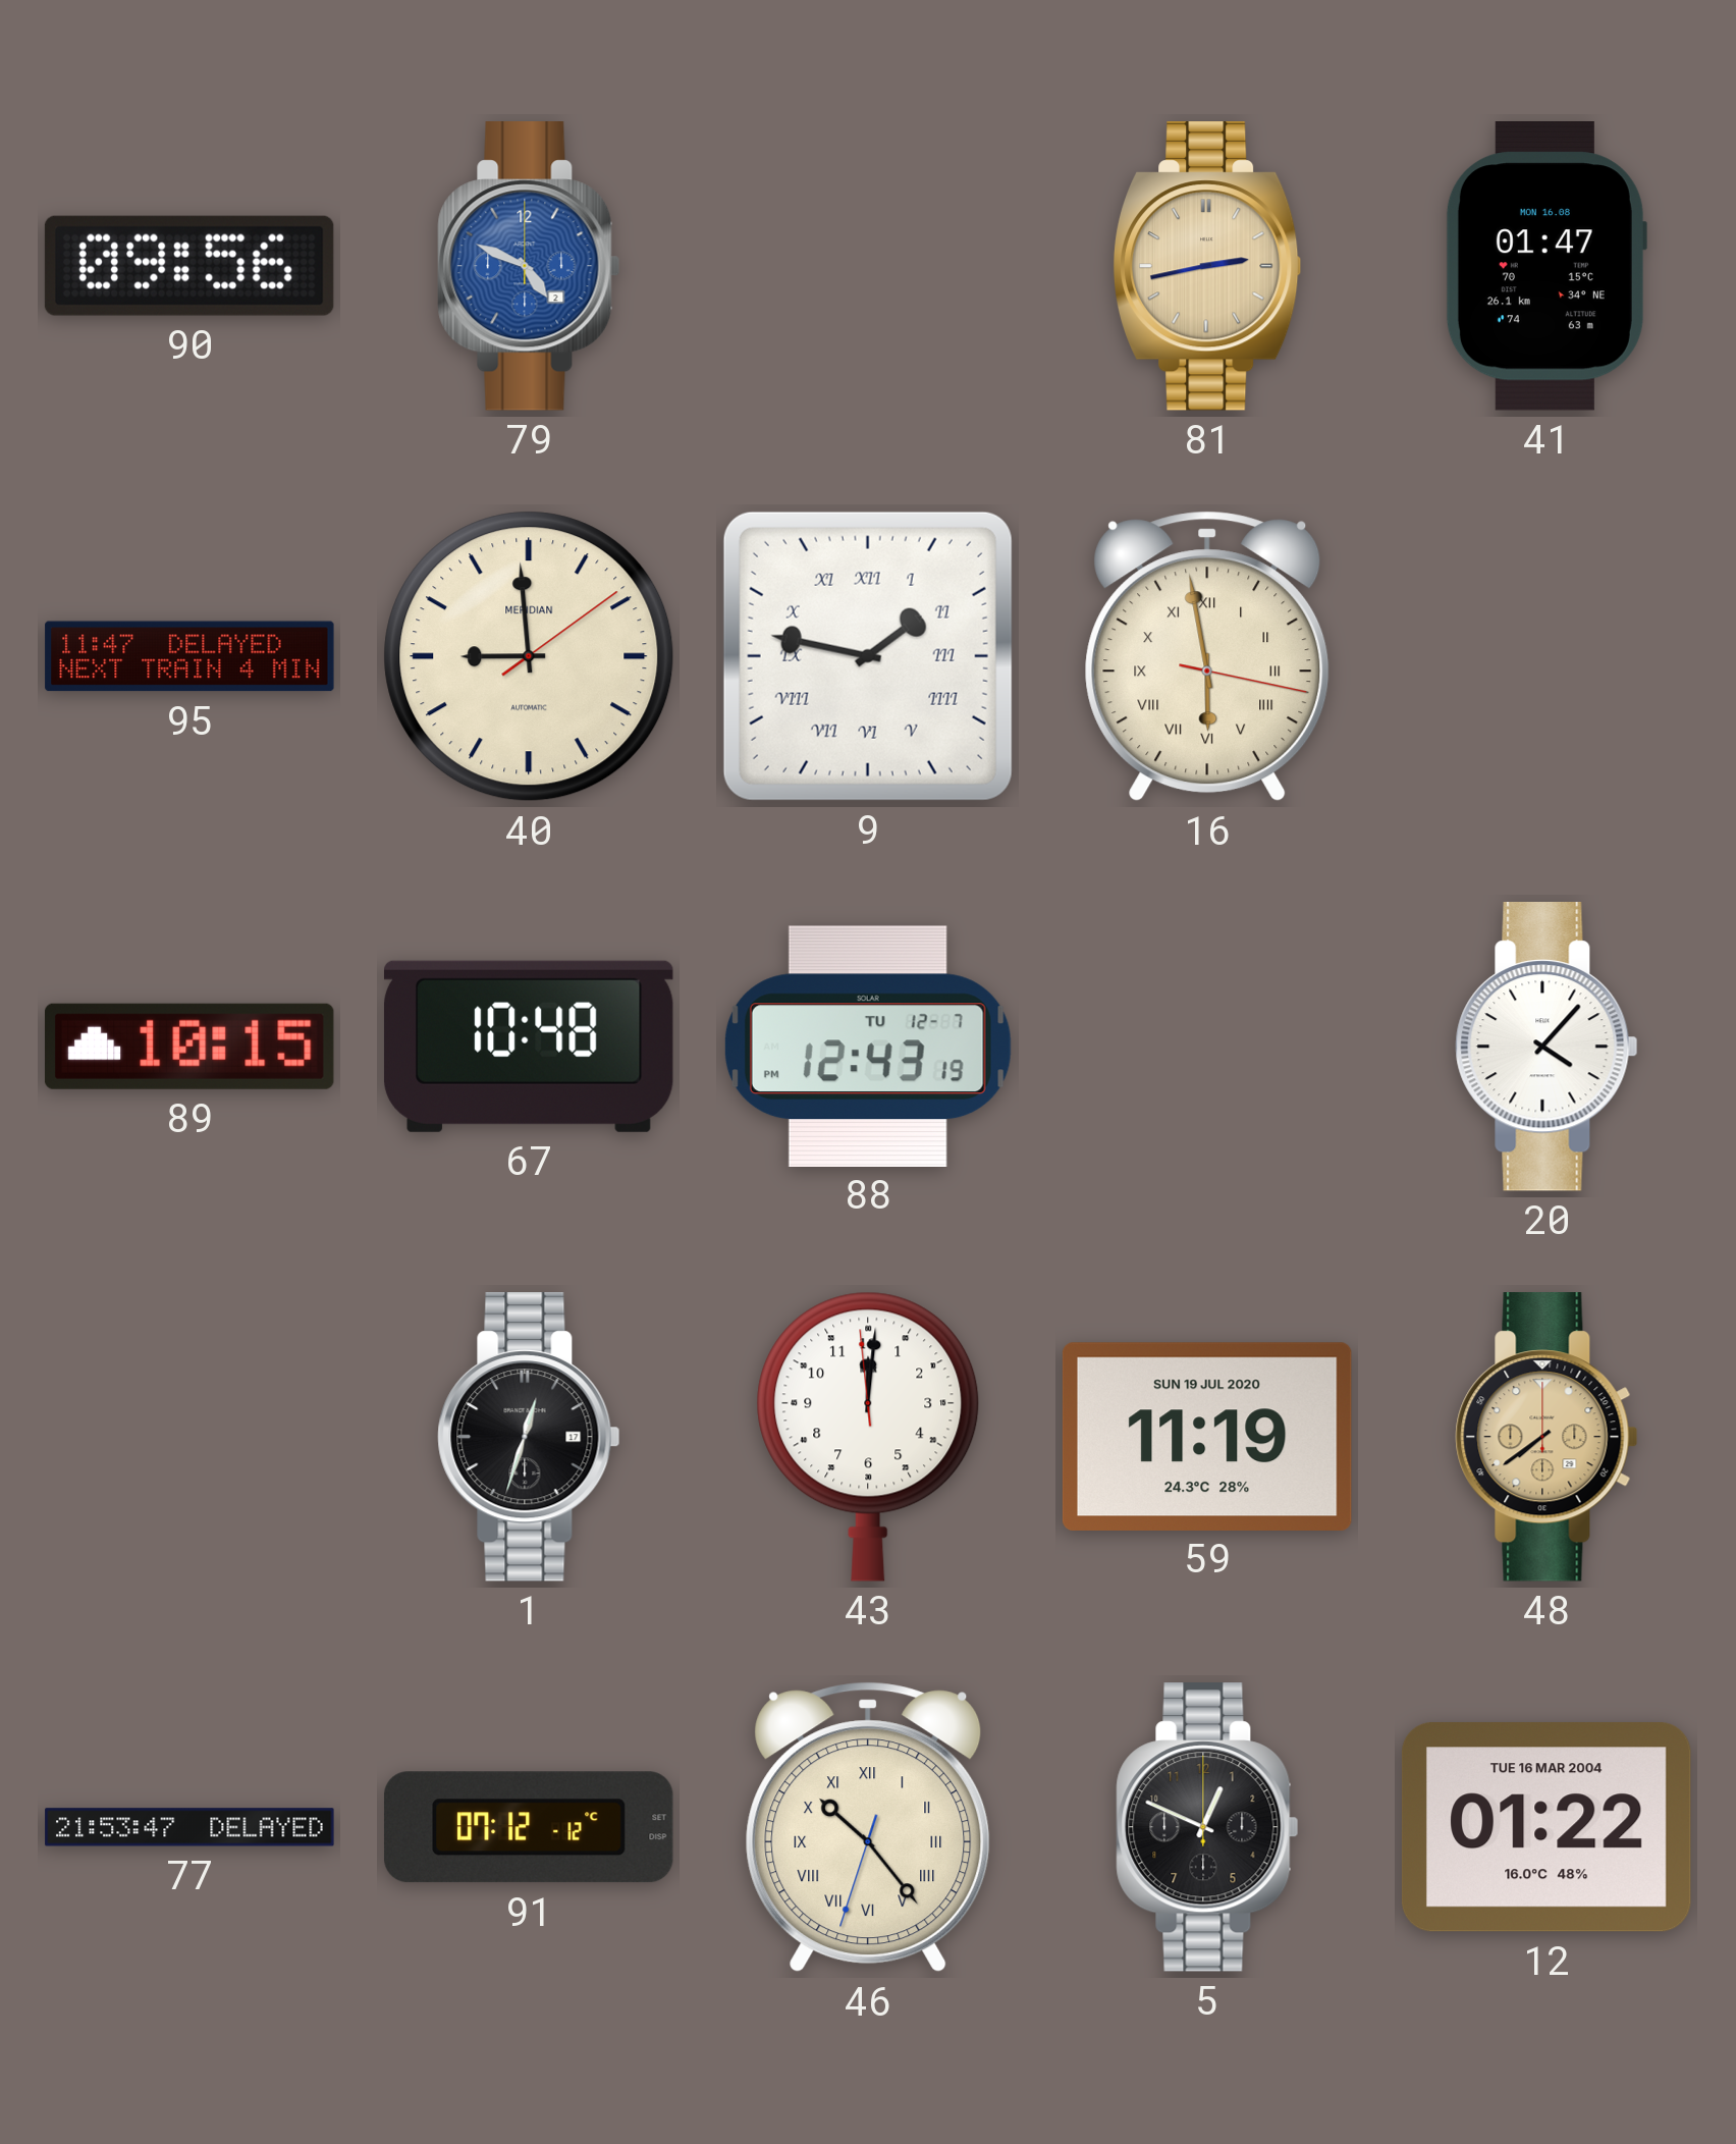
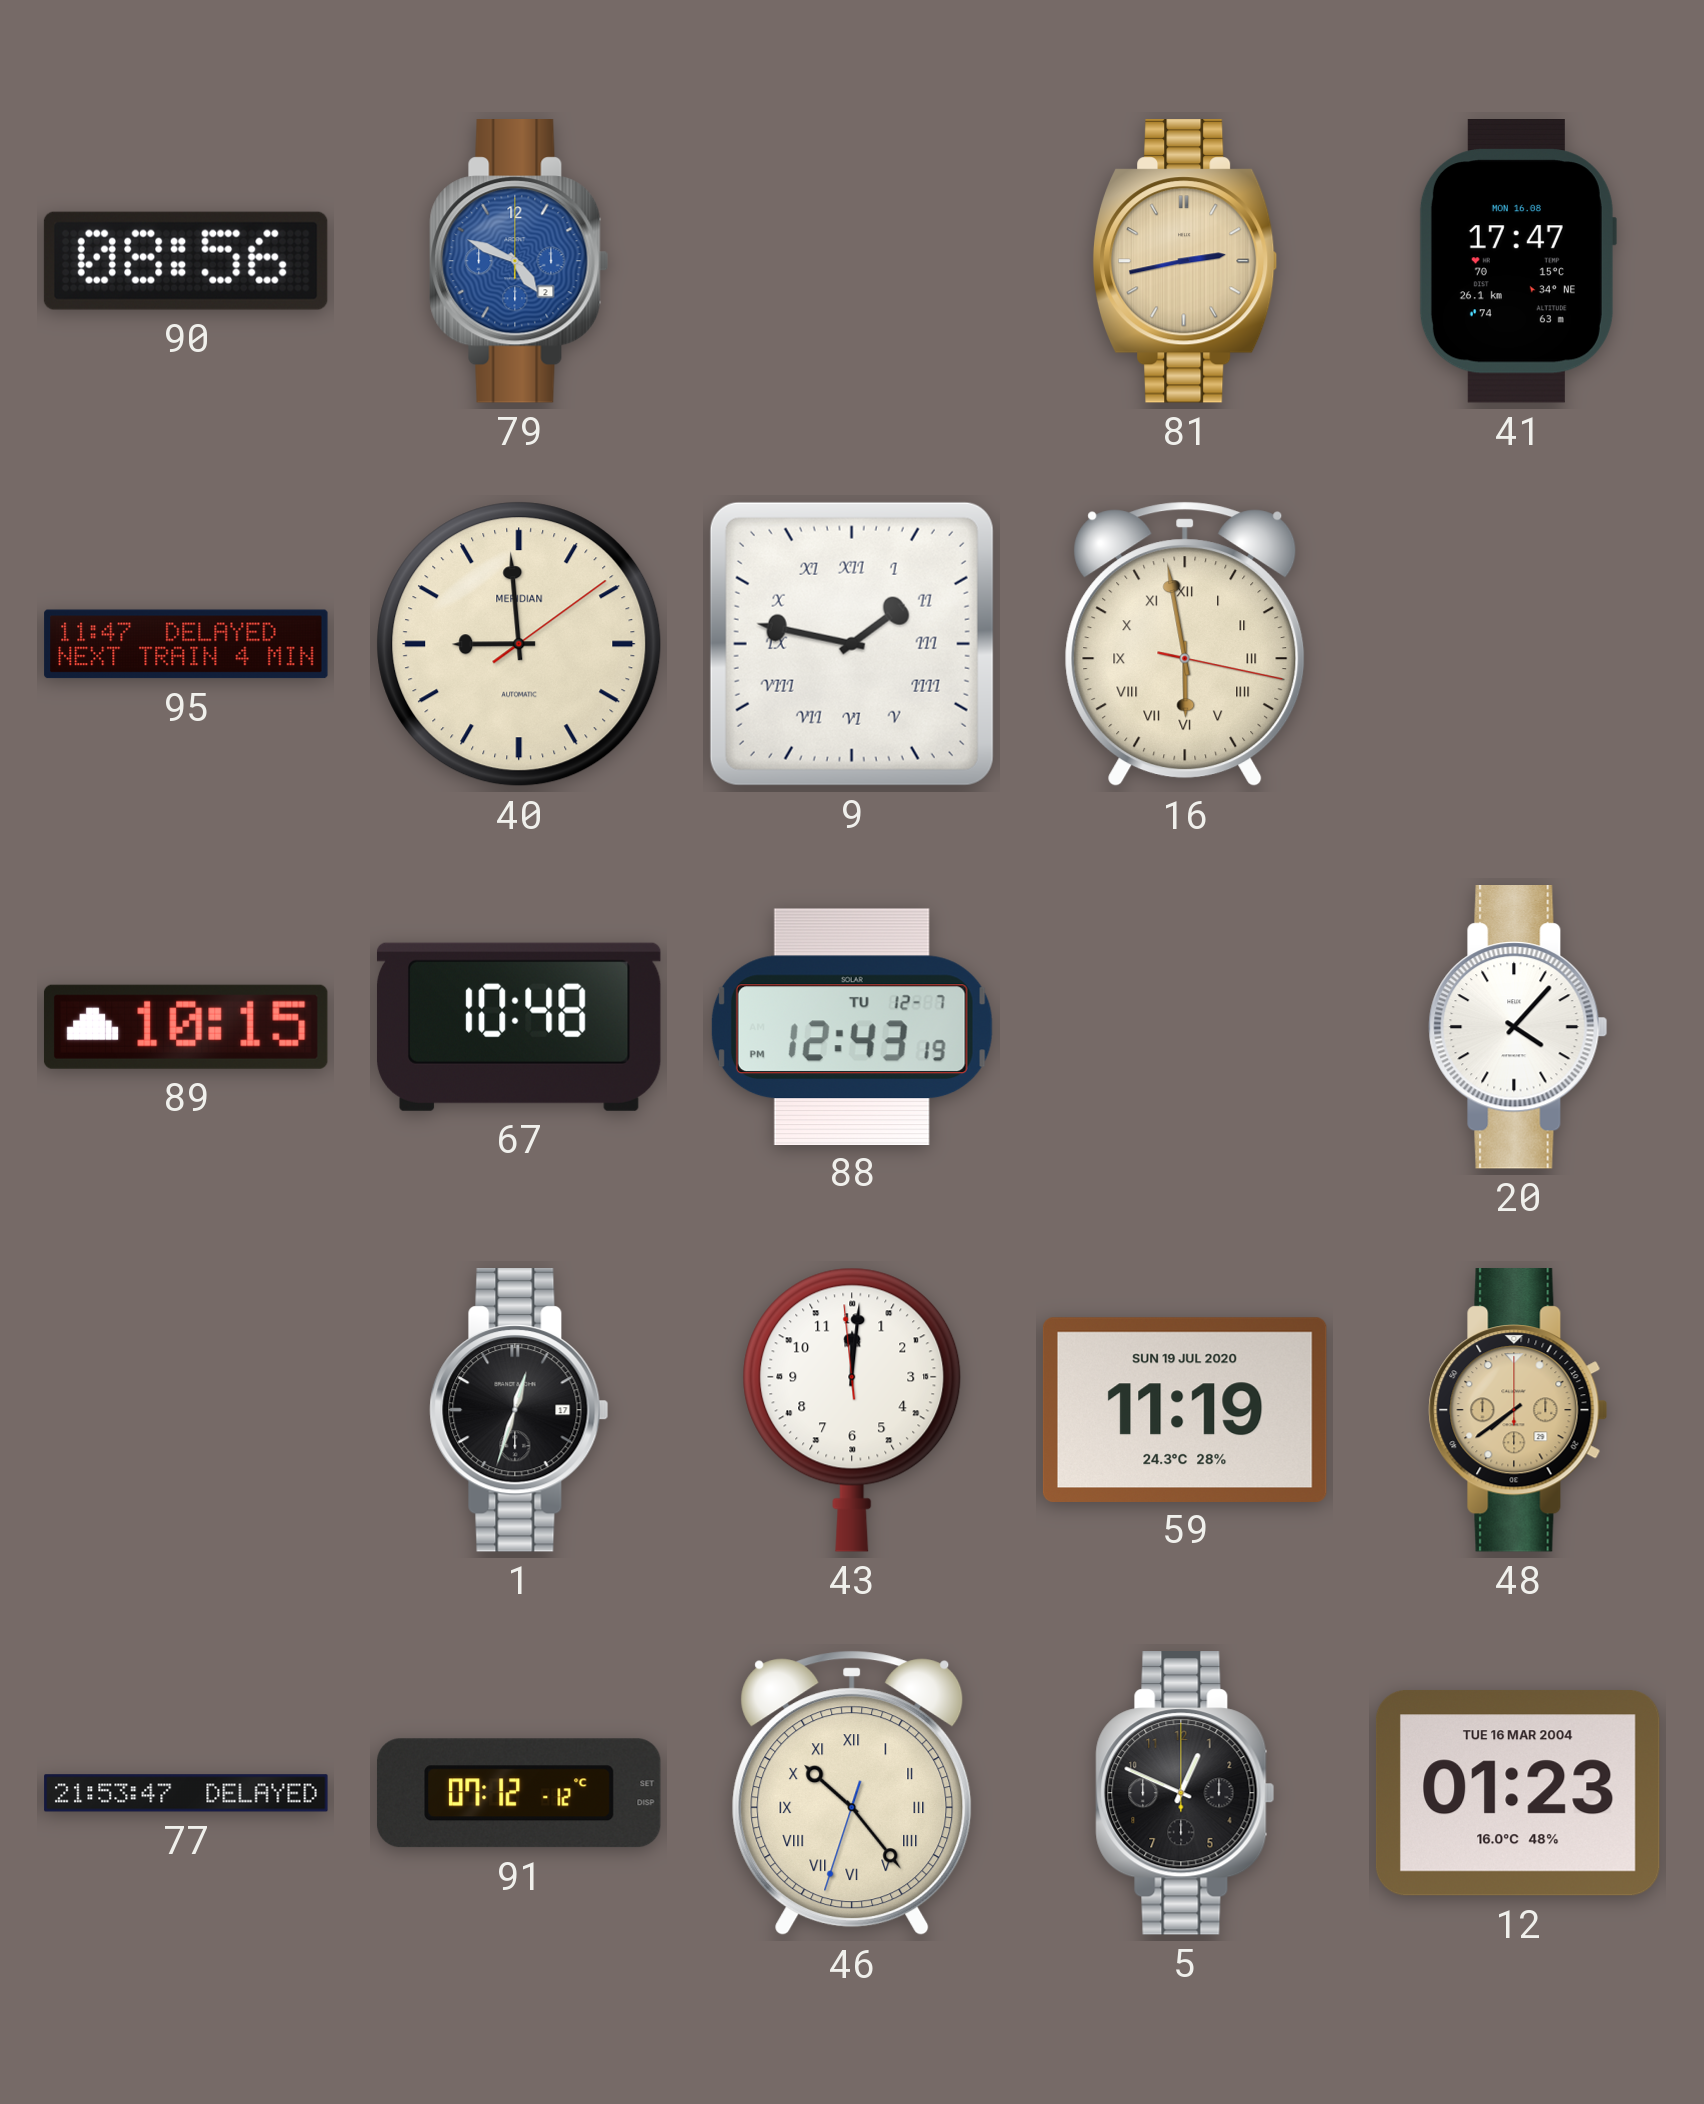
90: 09:56 -> 08:56 (186, 261)
41: 01:47 -> 17:47 (1517, 262)
12: 01:22 -> 01:23 (1518, 1793)
